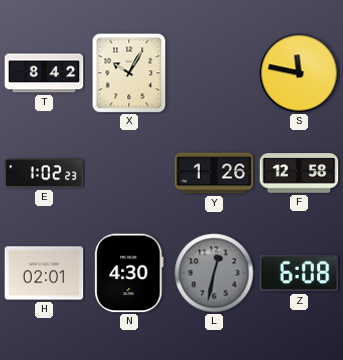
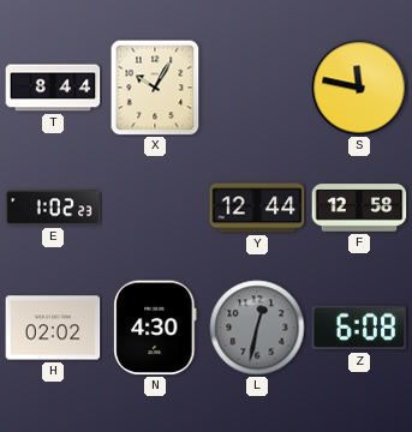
T: 8:42 -> 8:44 (53, 88)
Y: 1:26 -> 12:44 (257, 208)
H: 02:01 -> 02:02 (53, 328)
